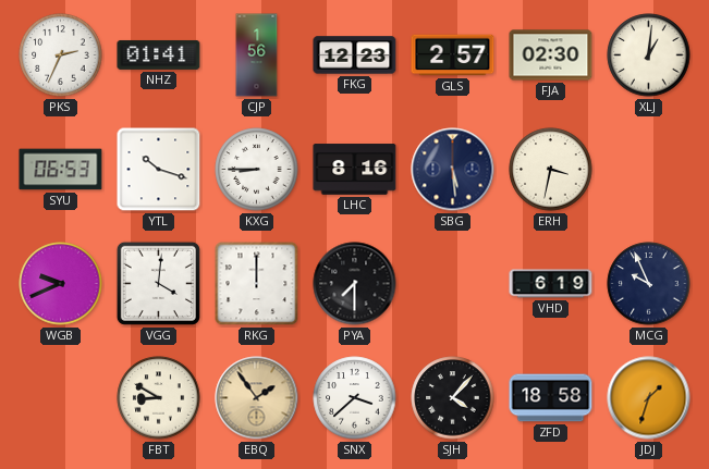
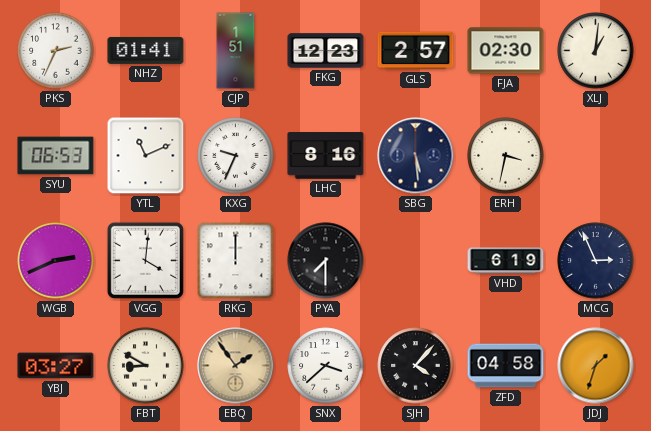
CJP: 1:56 -> 1:51 (236, 51)
YTL: 10:18 -> 11:11 (146, 156)
KXG: 8:45 -> 9:34 (236, 156)
WGB: 9:41 -> 2:41 (56, 261)
MCG: 9:56 -> 2:56 (596, 261)
YBJ: none -> 03:27 (56, 366)
ZFD: 18:58 -> 04:58 (506, 366)
